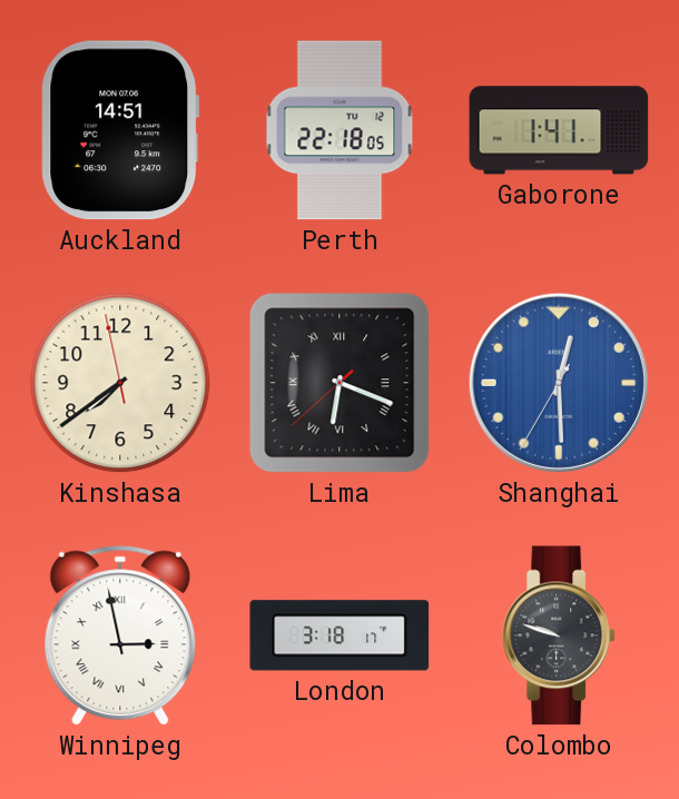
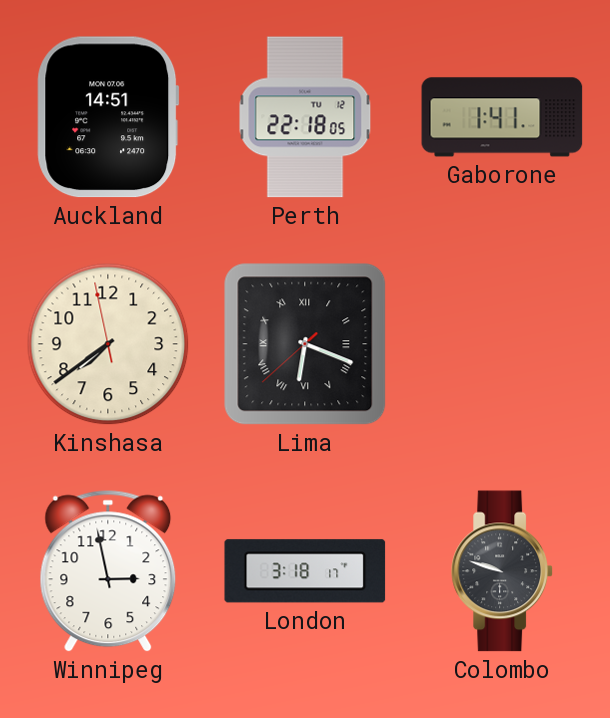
Shanghai: 12:29 -> none (559, 383)
Winnipeg numerals: Roman -> Arabic (108, 571)
